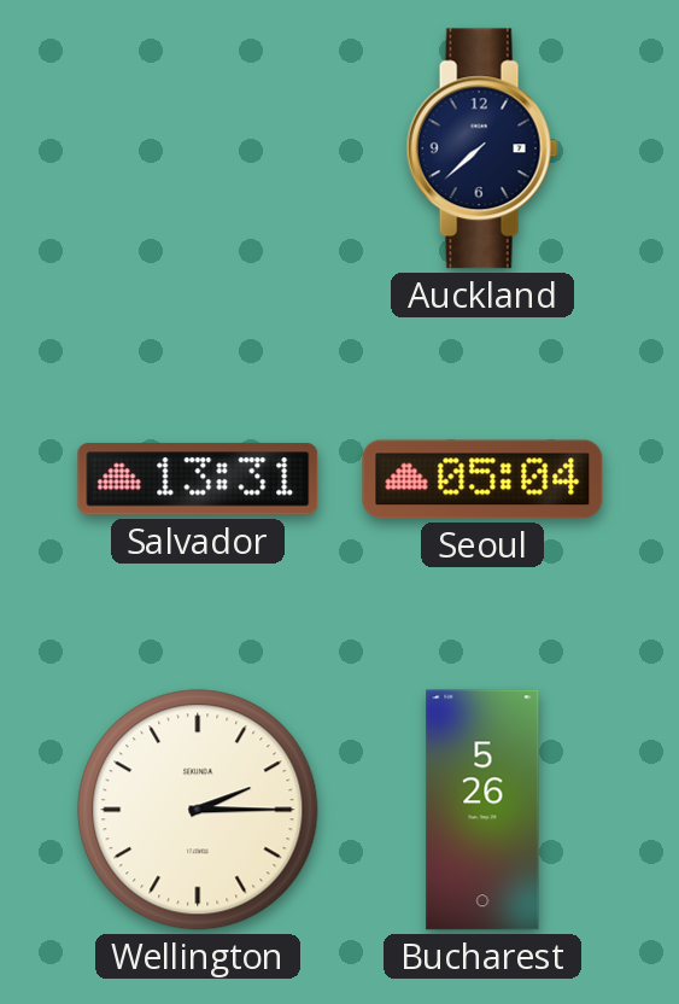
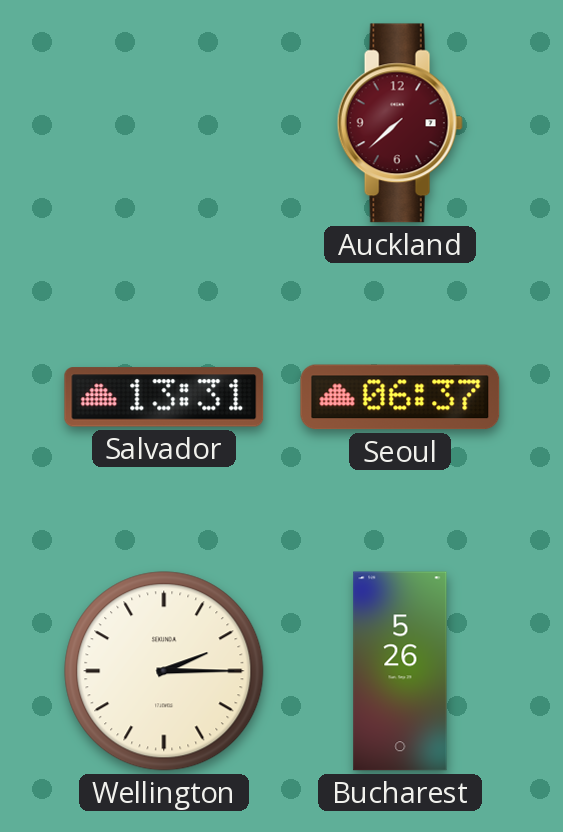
Auckland dial: navy -> burgundy (400, 123)
Seoul: 05:04 -> 06:37 (400, 397)
